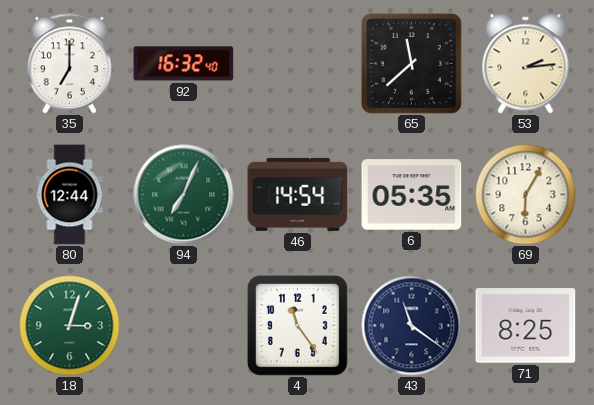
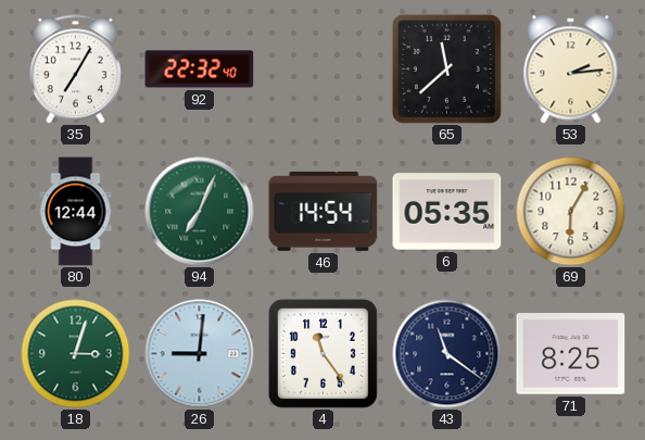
35: 7:00 -> 7:05 (75, 70)
92: 16:32 -> 22:32 (200, 70)
26: none -> 9:01 (200, 354)
